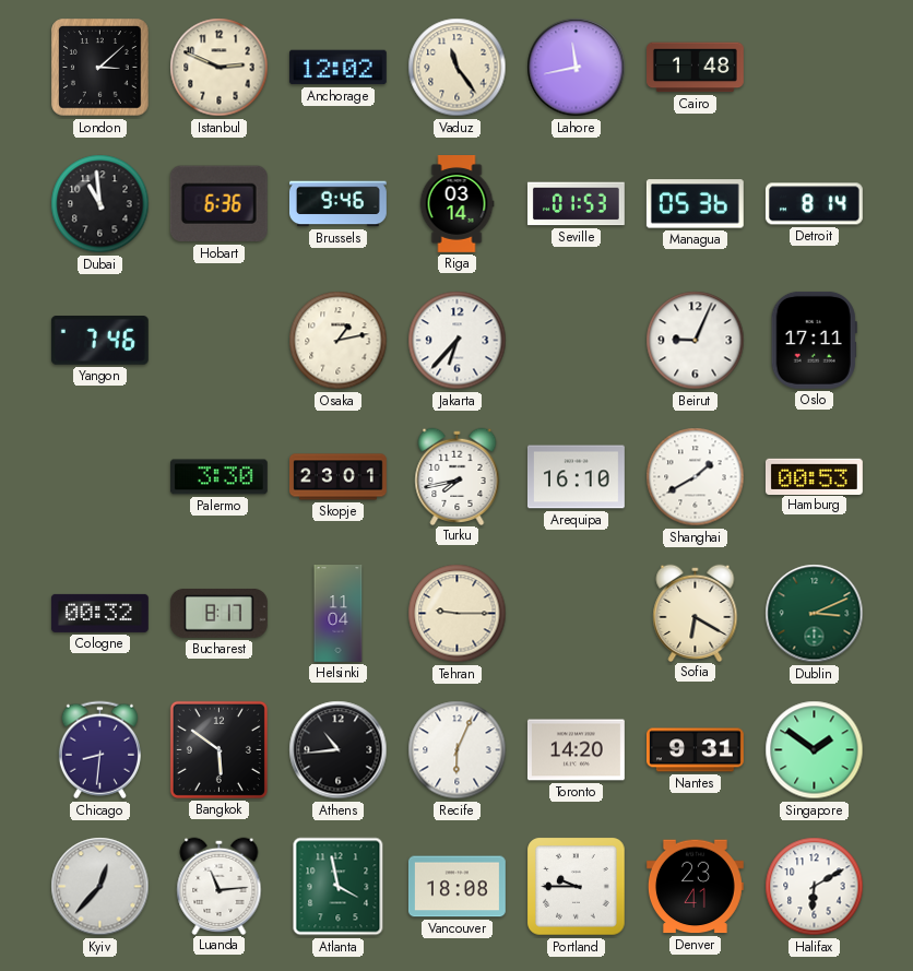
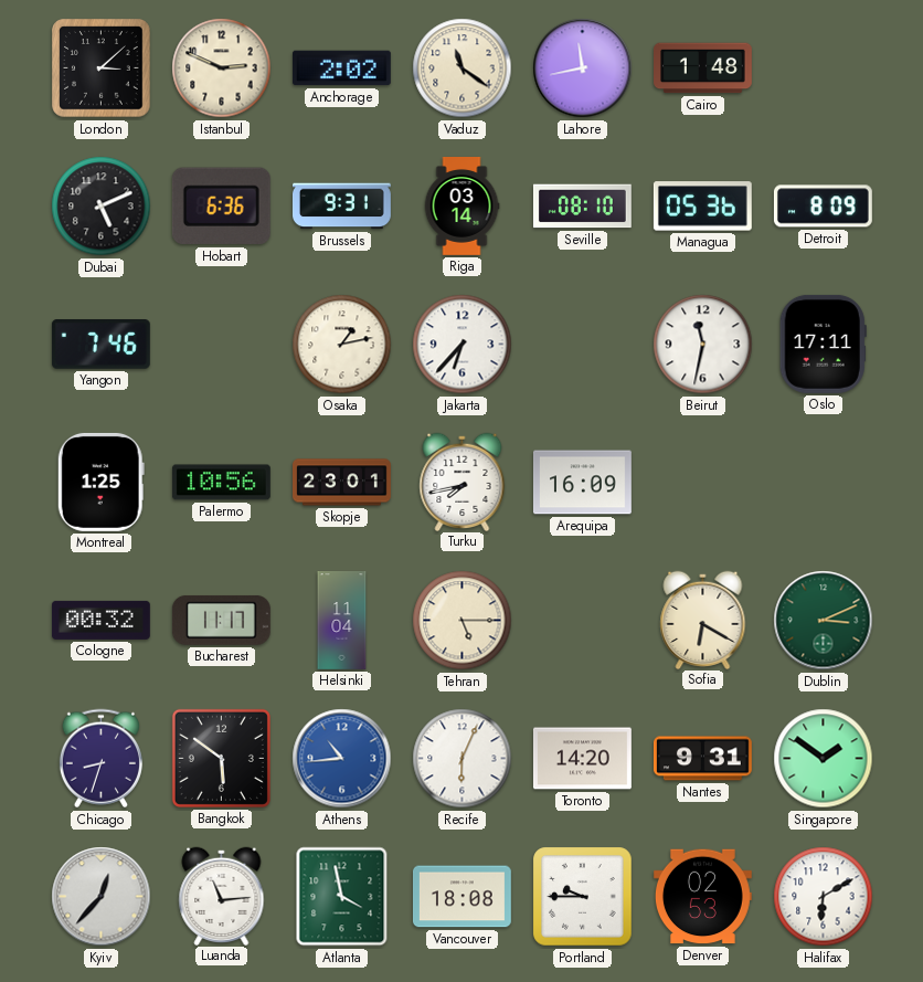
Anchorage: 12:02 -> 2:02 (341, 68)
Vaduz: 11:24 -> 11:21 (463, 68)
Dubai: 10:59 -> 5:11 (102, 207)
Brussels: 9:46 -> 9:31 (342, 207)
Seville: 01:53 -> 08:10 (582, 207)
Detroit: 8:14 -> 8:09 (823, 207)
Beirut: 9:04 -> 11:32 (703, 345)
Montreal: none -> 1:25 (100, 482)
Palermo: 3:30 -> 10:56 (221, 483)
Arequipa: 16:10 -> 16:09 (582, 483)
Shanghai: 1:40 -> none (696, 477)
Hamburg: 00:53 -> none (814, 476)
Bucharest: 8:17 -> 11:17 (221, 620)
Tehran: 9:15 -> 5:15 (463, 621)
Chicago: 8:31 -> 8:33 (100, 759)
Athens dial: black -> blue (342, 759)
Denver: 23:41 -> 02:53 (702, 897)
